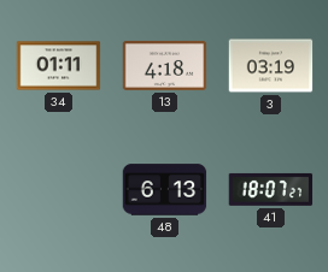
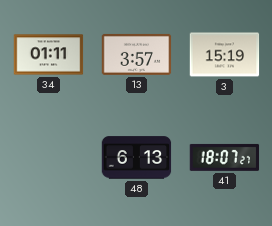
13: 4:18 -> 3:57 (137, 54)
3: 03:19 -> 15:19 (225, 55)
